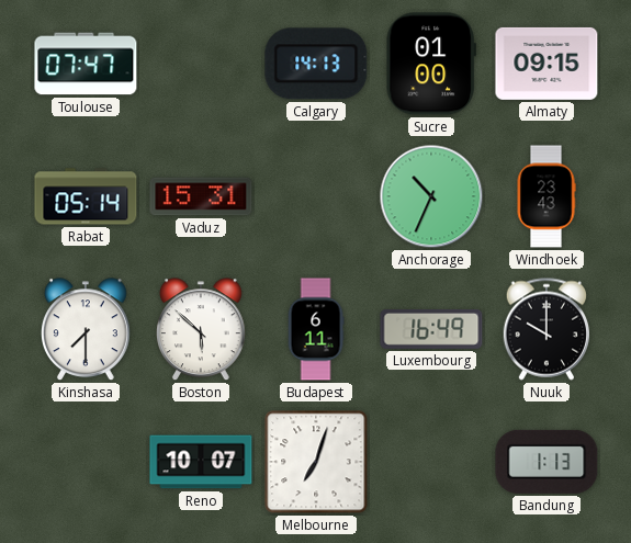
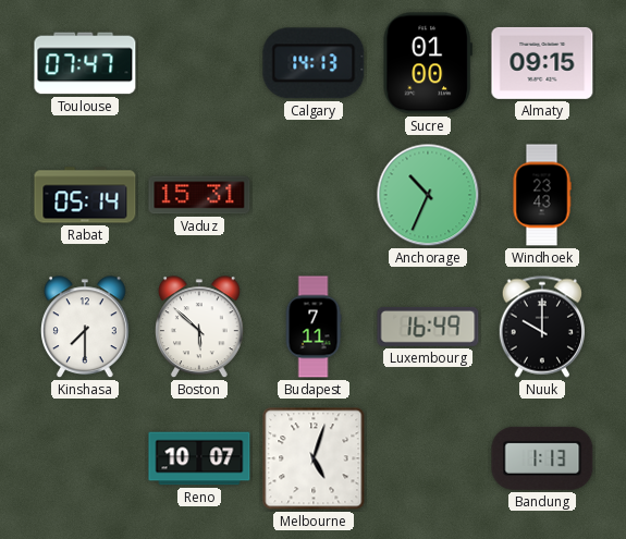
Budapest: 6:11 -> 7:11 (314, 327)
Melbourne: 7:03 -> 5:03 (314, 458)
